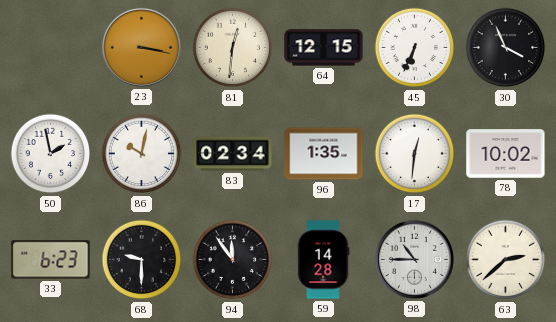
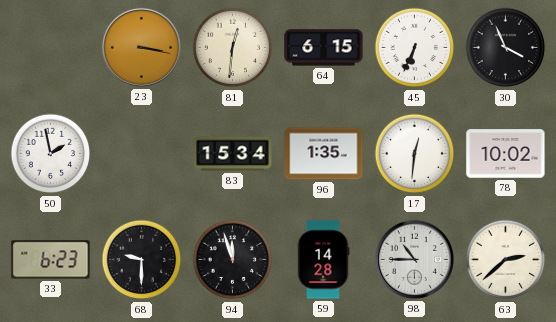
64: 12:15 -> 6:15 (324, 48)
86: 10:02 -> none (142, 154)
83: 02:34 -> 15:34 (233, 154)
94: 11:54 -> 11:57 (233, 260)
